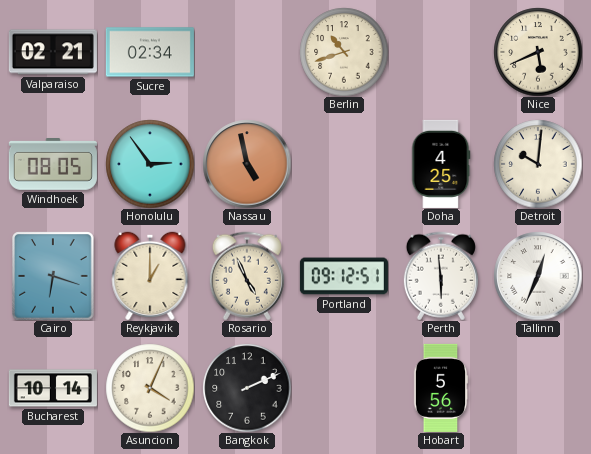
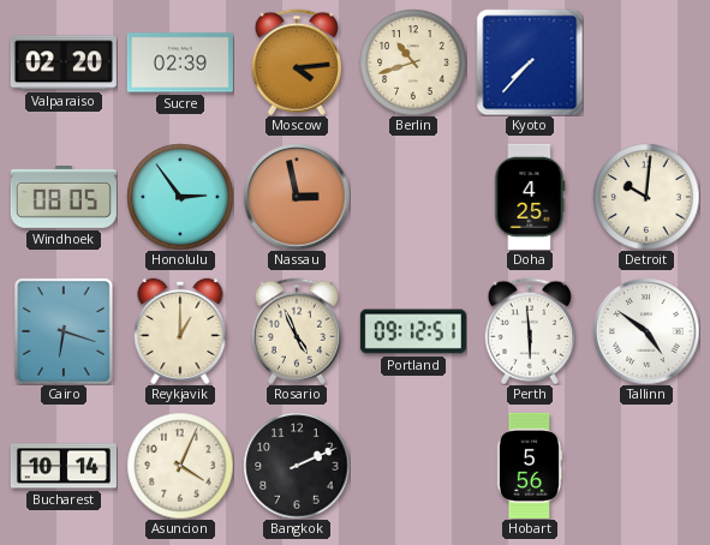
Valparaiso: 02:21 -> 02:20 (64, 62)
Sucre: 02:34 -> 02:39 (180, 62)
Moscow: none -> 4:14 (297, 62)
Kyoto: none -> 7:37 (530, 62)
Nice: 5:41 -> none (538, 52)
Nassau: 4:58 -> 2:58 (297, 197)
Tallinn: 12:34 -> 4:51 (646, 331)
